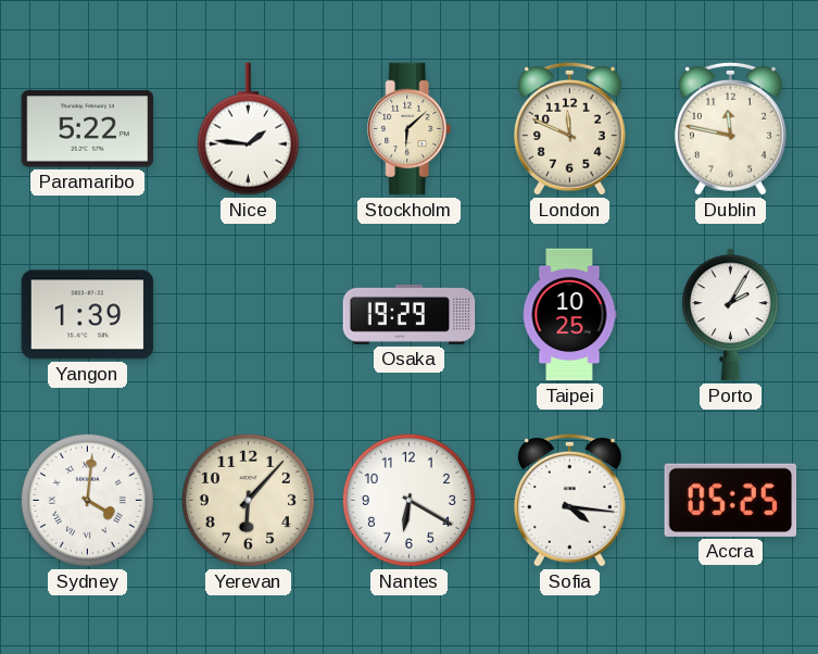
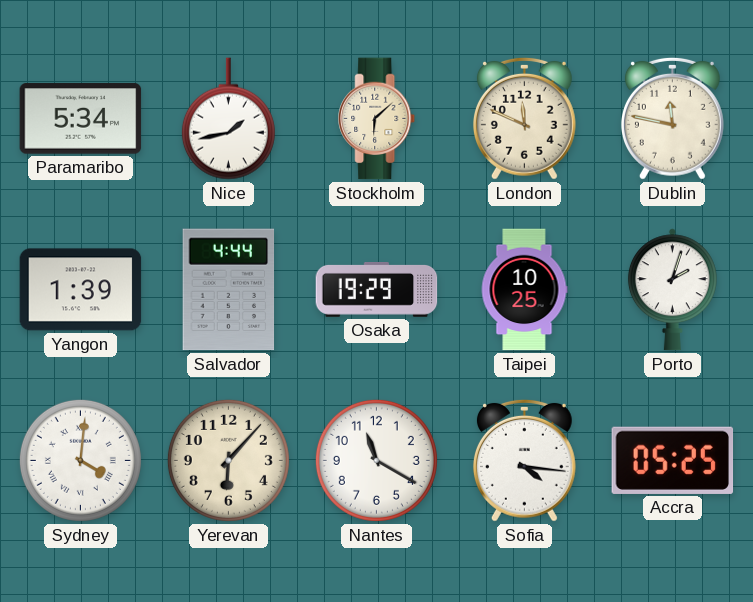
Paramaribo: 5:22 -> 5:34 (81, 119)
Nice: 1:46 -> 1:43 (228, 119)
Salvador: none -> 4:44 (229, 290)
Porto: 2:05 -> 2:03 (672, 290)
Nantes: 6:20 -> 11:20 (376, 460)
